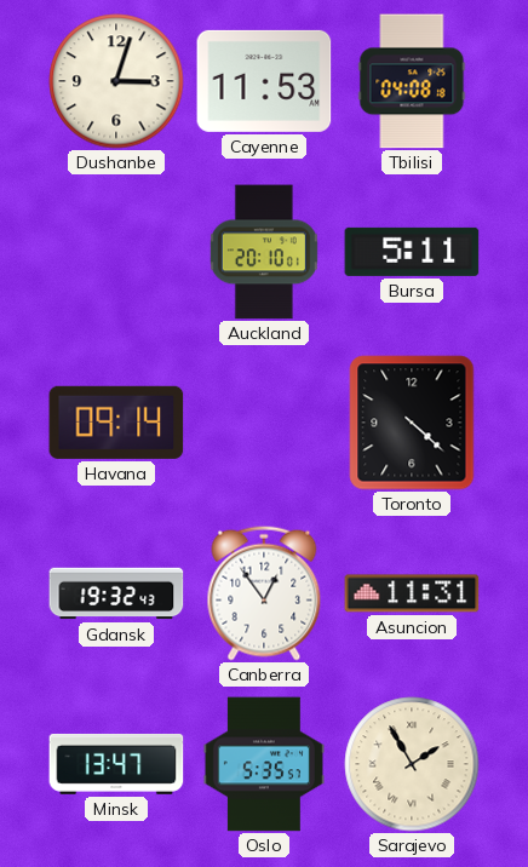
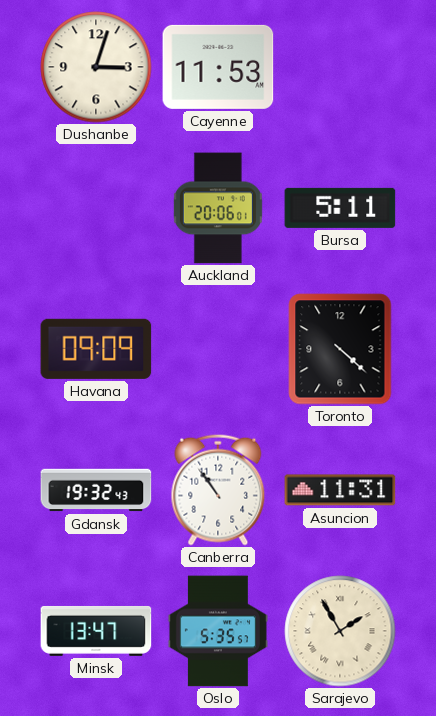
Tbilisi: 04:08 -> none (412, 81)
Auckland: 20:10 -> 20:06 (218, 208)
Havana: 09:14 -> 09:09 (96, 349)
Canberra: 12:54 -> 10:54 (218, 490)
